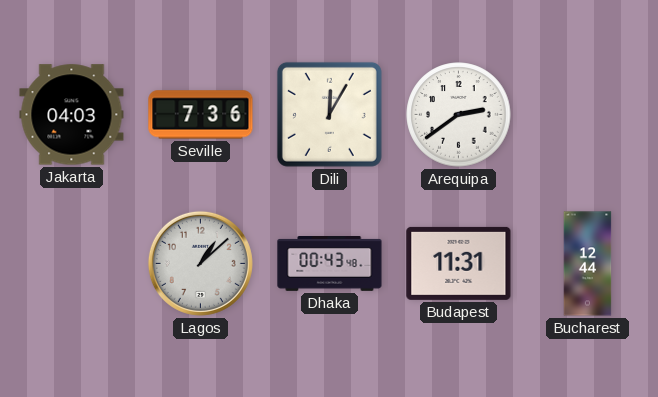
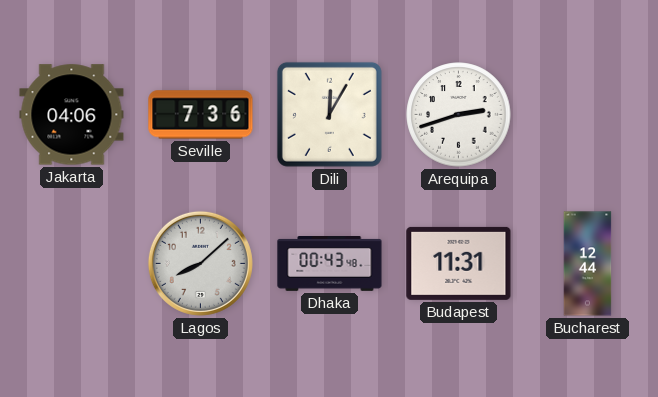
Jakarta: 04:03 -> 04:06 (72, 115)
Arequipa: 2:39 -> 2:42 (459, 115)
Lagos: 1:08 -> 8:08 (200, 263)
